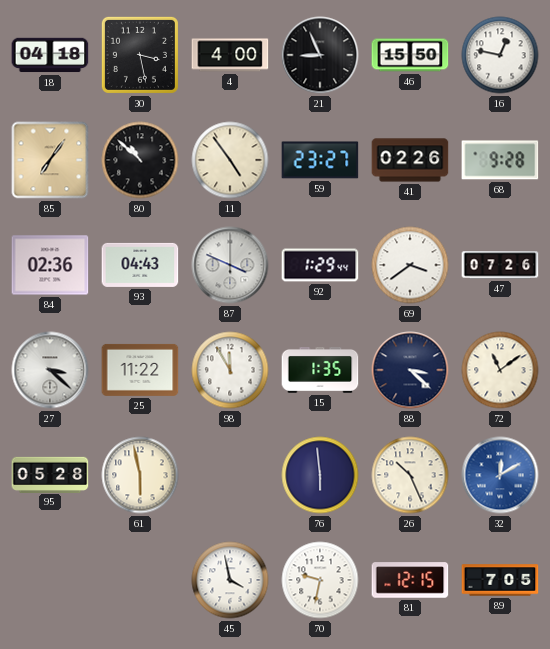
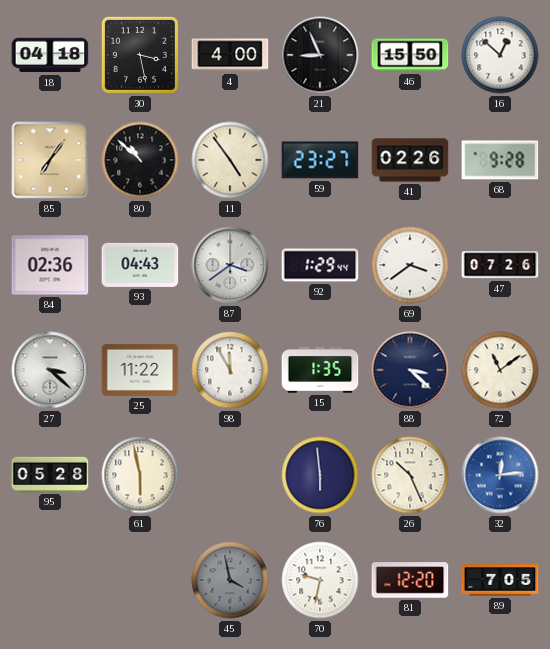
16: 12:47 -> 12:52 (500, 55)
87: 3:49 -> 3:39 (230, 265)
32: 12:10 -> 12:14 (500, 475)
45 dial: white -> grey (230, 580)
81: 12:15 -> 12:20 (410, 580)
